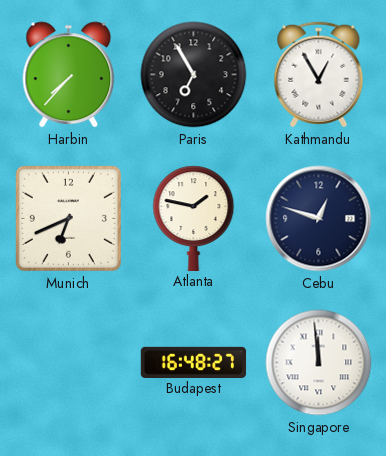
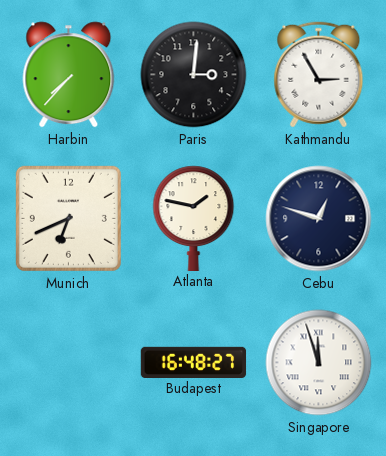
Paris: 6:55 -> 3:01 (194, 75)
Kathmandu: 12:55 -> 2:55 (319, 75)
Singapore: 11:59 -> 11:57 (319, 363)
